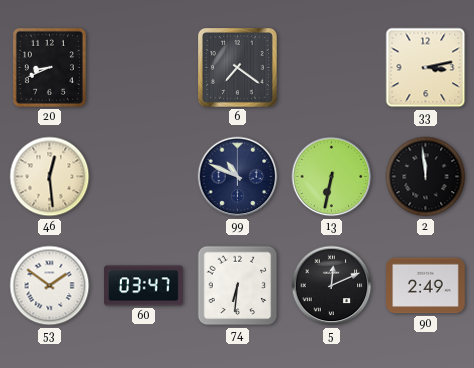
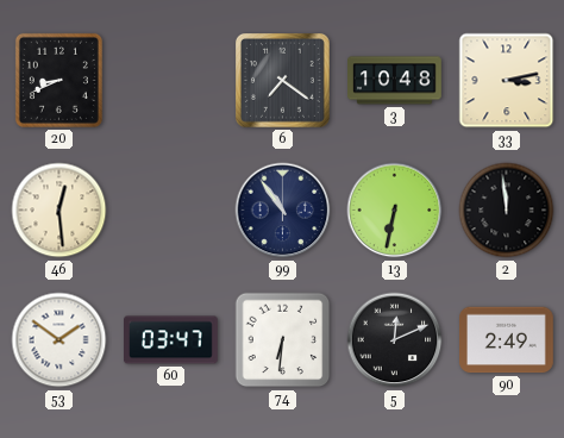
3: none -> 10:48 (395, 81)
99: 10:49 -> 10:54 (283, 211)
